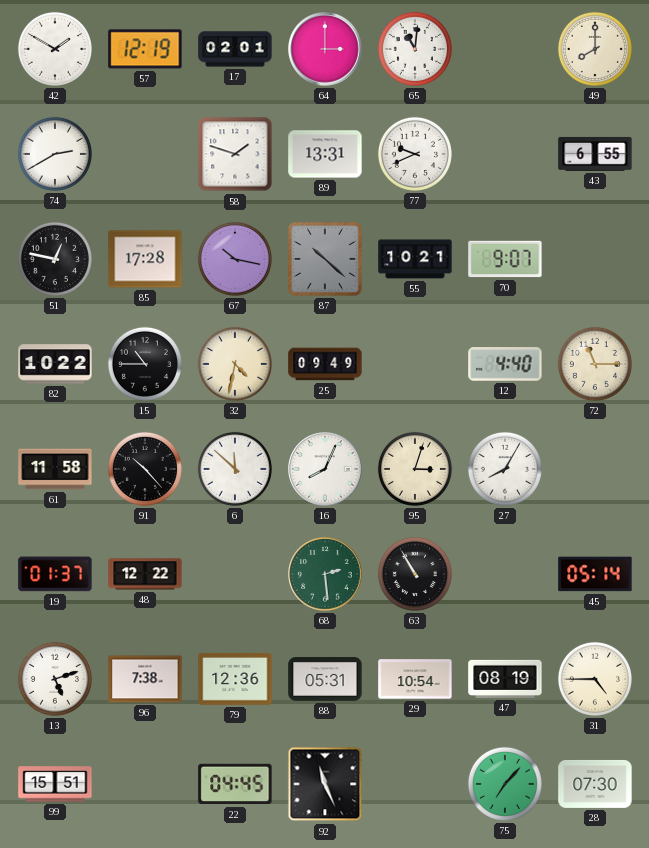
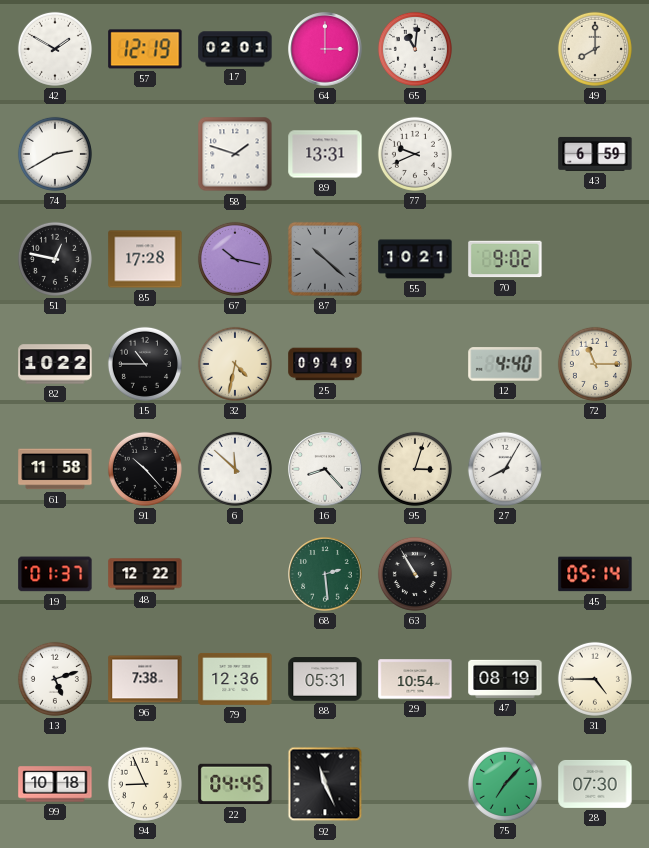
43: 6:55 -> 6:59 (595, 154)
70: 9:07 -> 9:02 (505, 259)
16: 8:04 -> 8:23 (325, 469)
99: 15:51 -> 10:18 (55, 784)
94: none -> 8:56 (145, 784)
